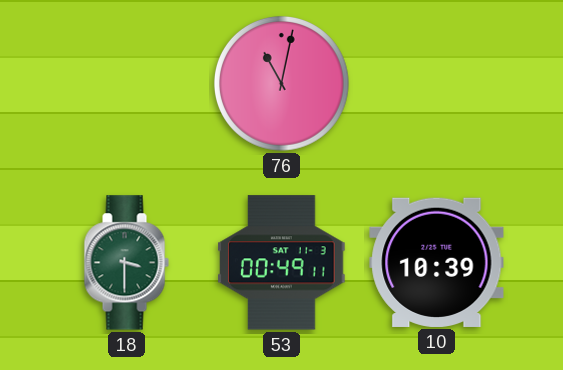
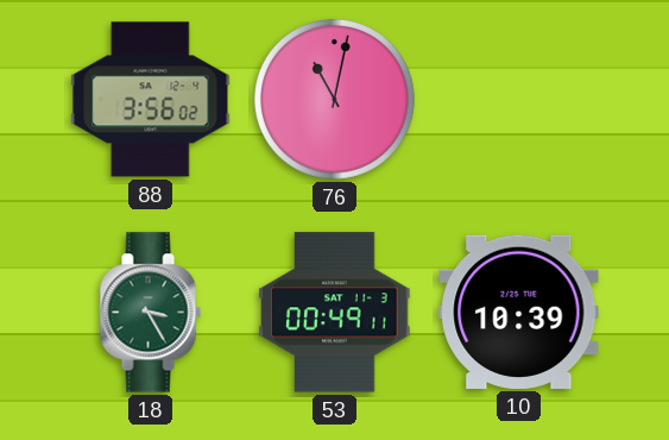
88: none -> 3:56 (151, 100)
18: 3:30 -> 3:25 (150, 313)
